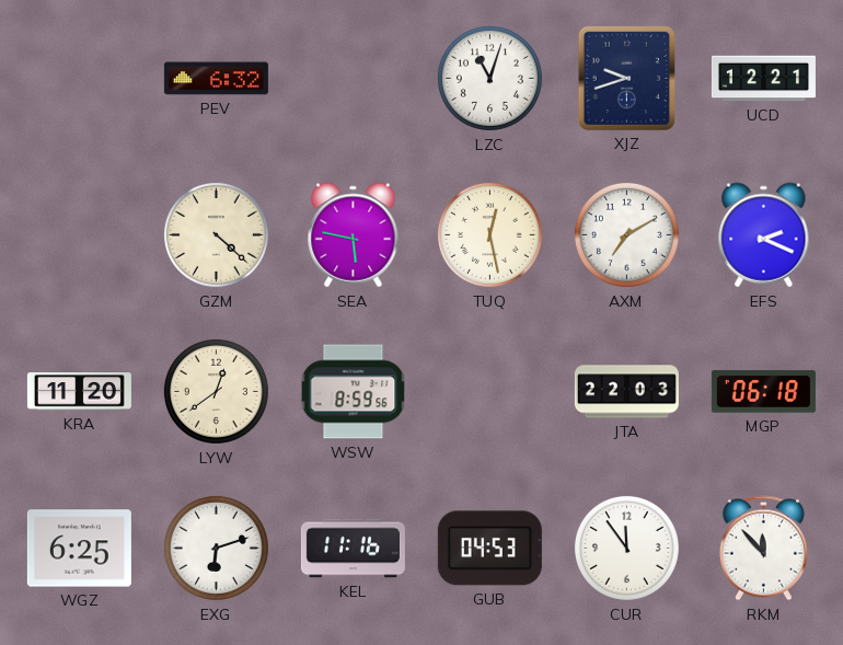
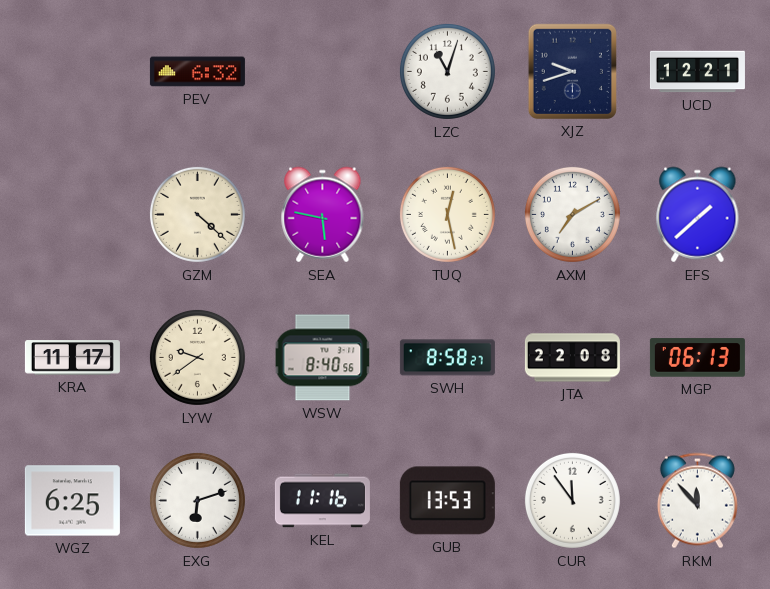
EFS: 2:19 -> 1:38 (698, 215)
KRA: 11:20 -> 11:17 (72, 358)
LYW: 12:39 -> 9:39 (197, 357)
WSW: 8:59 -> 8:40 (323, 358)
SWH: none -> 8:58 (447, 358)
JTA: 22:03 -> 22:08 (572, 358)
MGP: 06:18 -> 06:13 (697, 358)
GUB: 04:53 -> 13:53 (447, 501)
